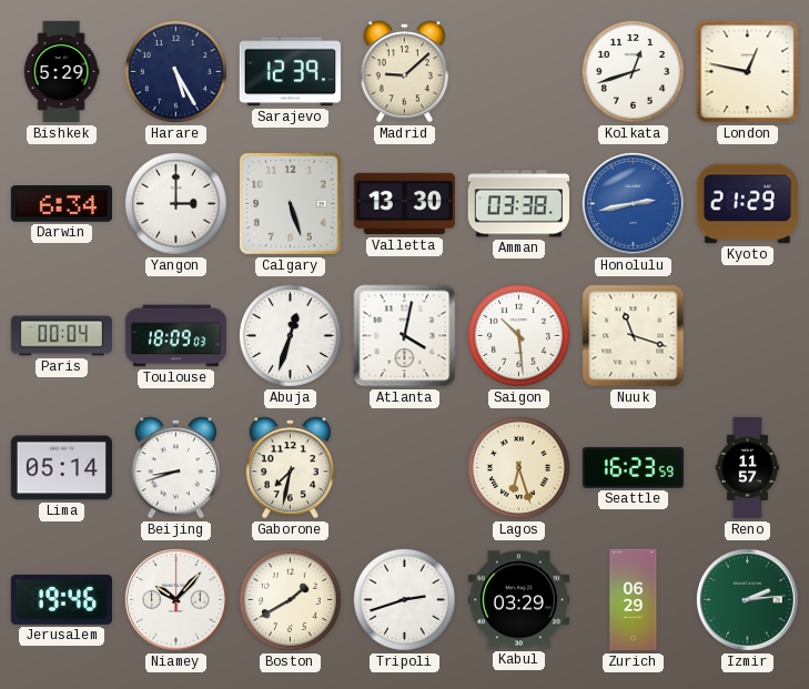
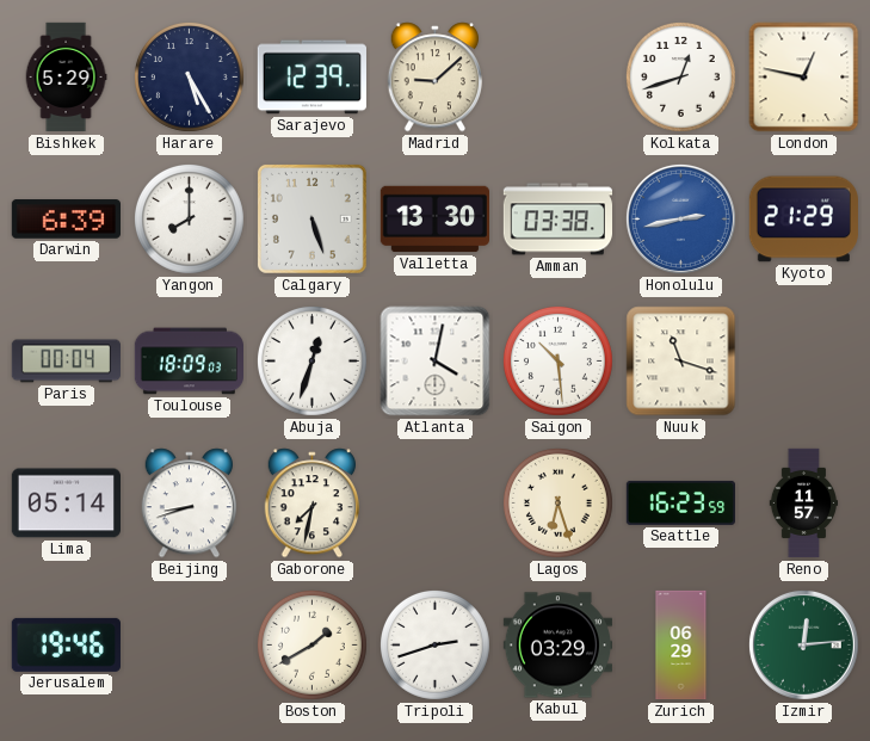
Darwin: 6:34 -> 6:39 (66, 220)
Yangon: 3:00 -> 8:00 (189, 218)
Niamey: 10:07 -> none (175, 599)
Izmir: 2:14 -> 12:14 (803, 644)
